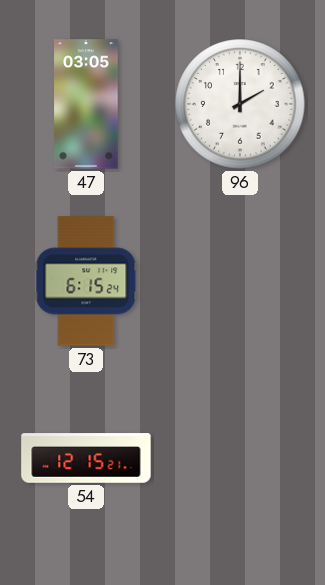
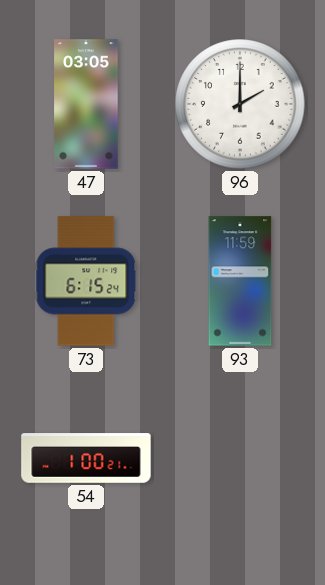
93: none -> 11:59 (240, 281)
54: 12:15 -> 1:00 (86, 458)
